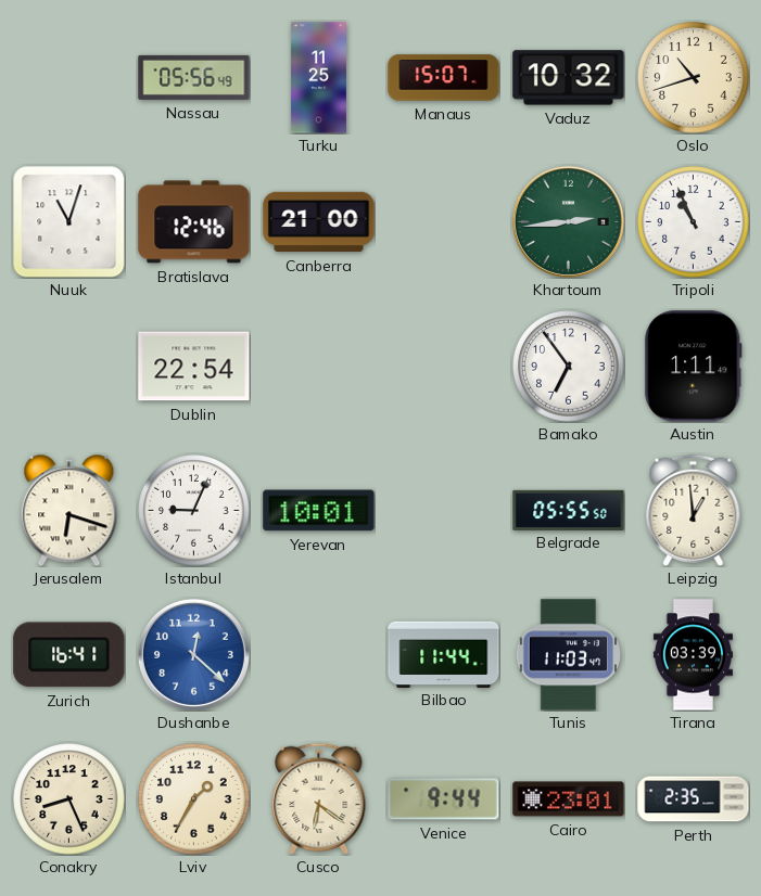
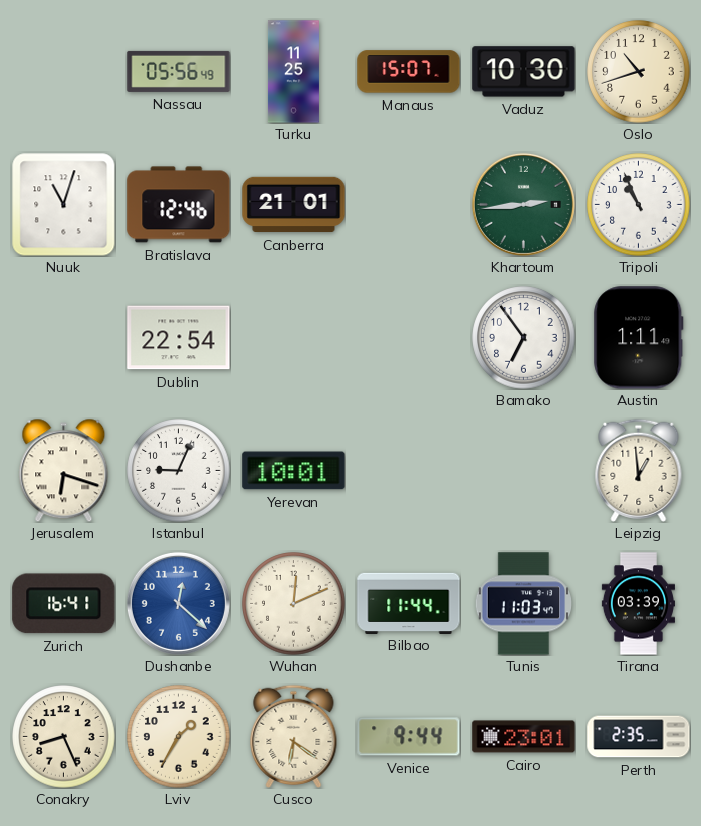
Vaduz: 10:32 -> 10:30 (524, 72)
Canberra: 21:00 -> 21:01 (294, 205)
Belgrade: 05:55 -> none (569, 510)
Wuhan: none -> 12:11 (294, 604)
